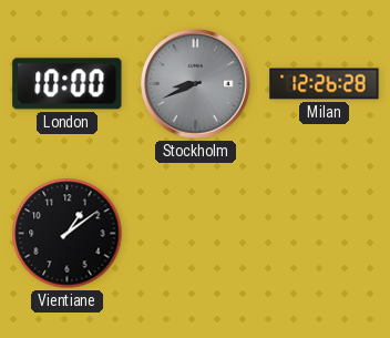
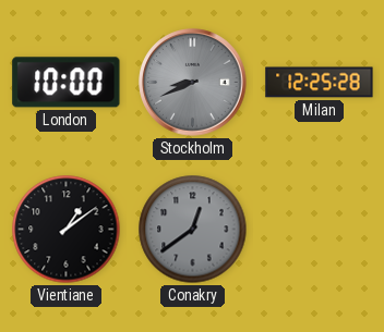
Milan: 12:26 -> 12:25 (320, 83)
Conakry: none -> 12:39 (193, 230)
